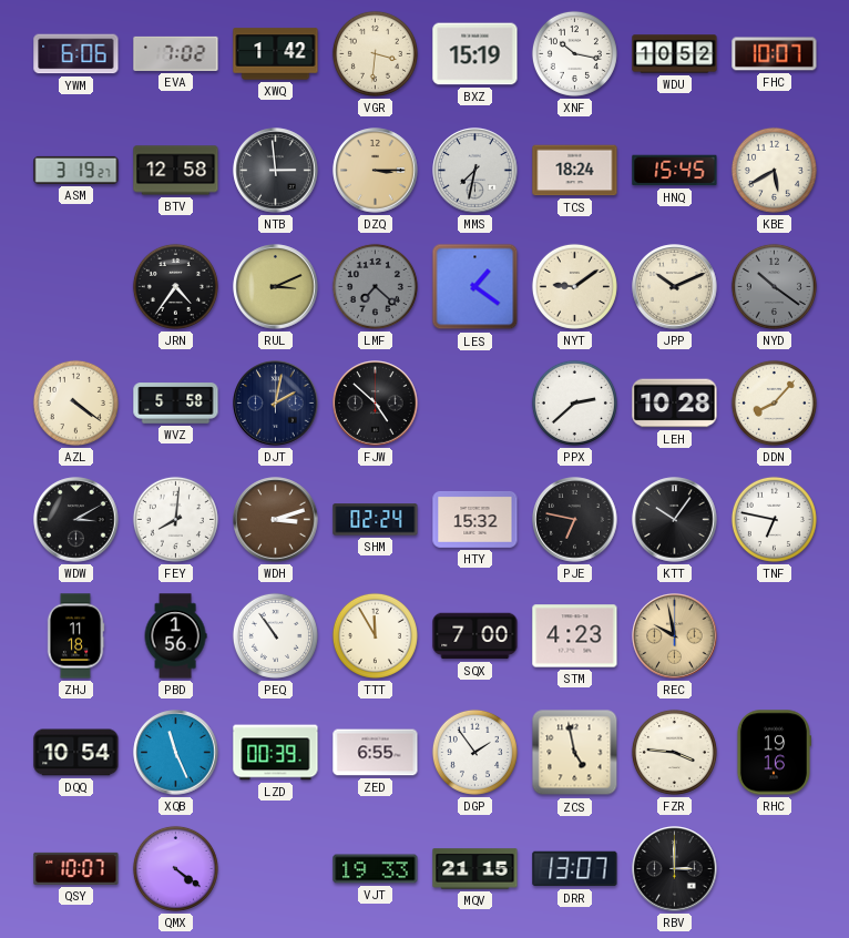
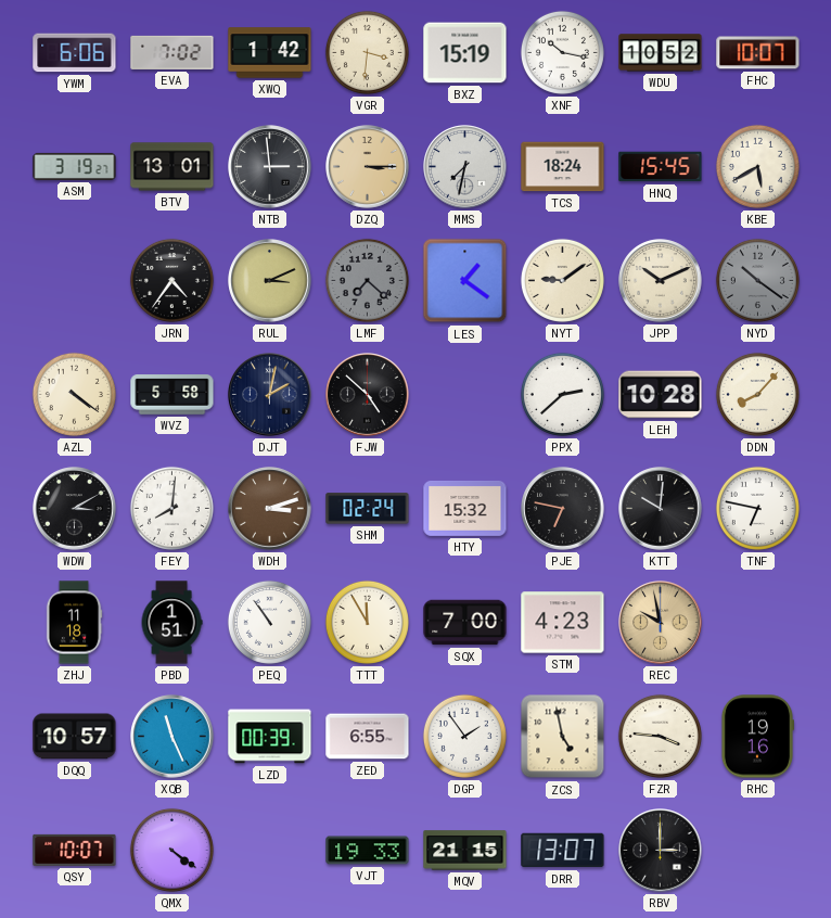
BTV: 12:58 -> 13:01 (172, 167)
KTT: 10:06 -> 10:01 (661, 509)
PBD: 1:56 -> 1:51 (171, 623)
DQQ: 10:54 -> 10:57 (75, 737)
